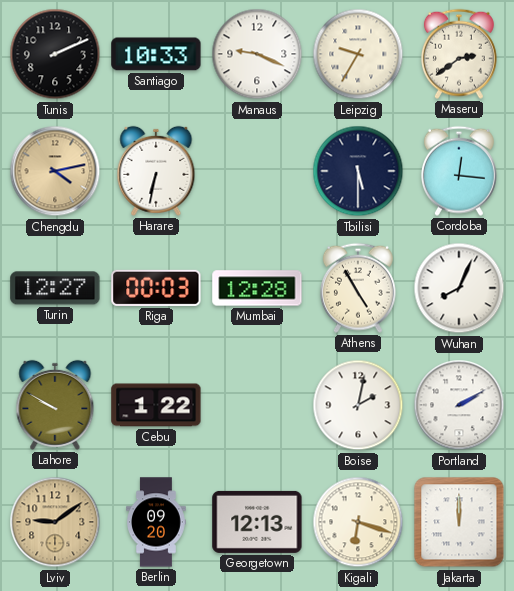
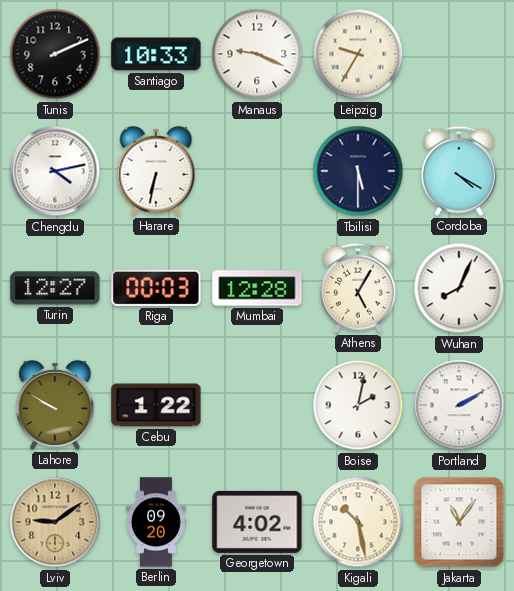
Maseru: 2:39 -> none (459, 54)
Chengdu dial: champagne -> white (55, 171)
Cordoba: 12:16 -> 4:20 (459, 171)
Athens: 4:55 -> 5:05 (358, 288)
Georgetown: 12:13 -> 4:02 (257, 522)
Kigali: 6:18 -> 10:28 (358, 522)
Jakarta: 12:00 -> 11:06 (459, 522)
